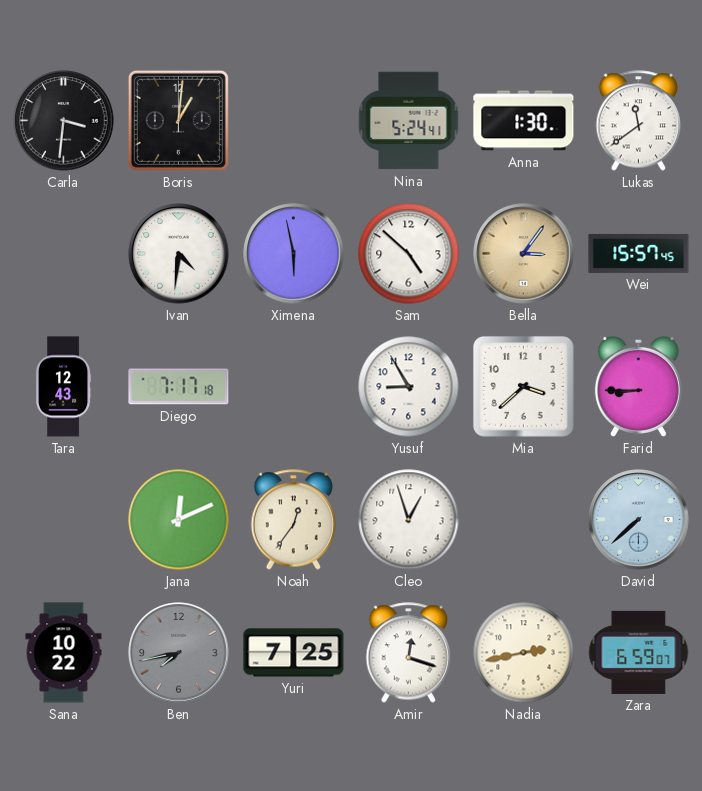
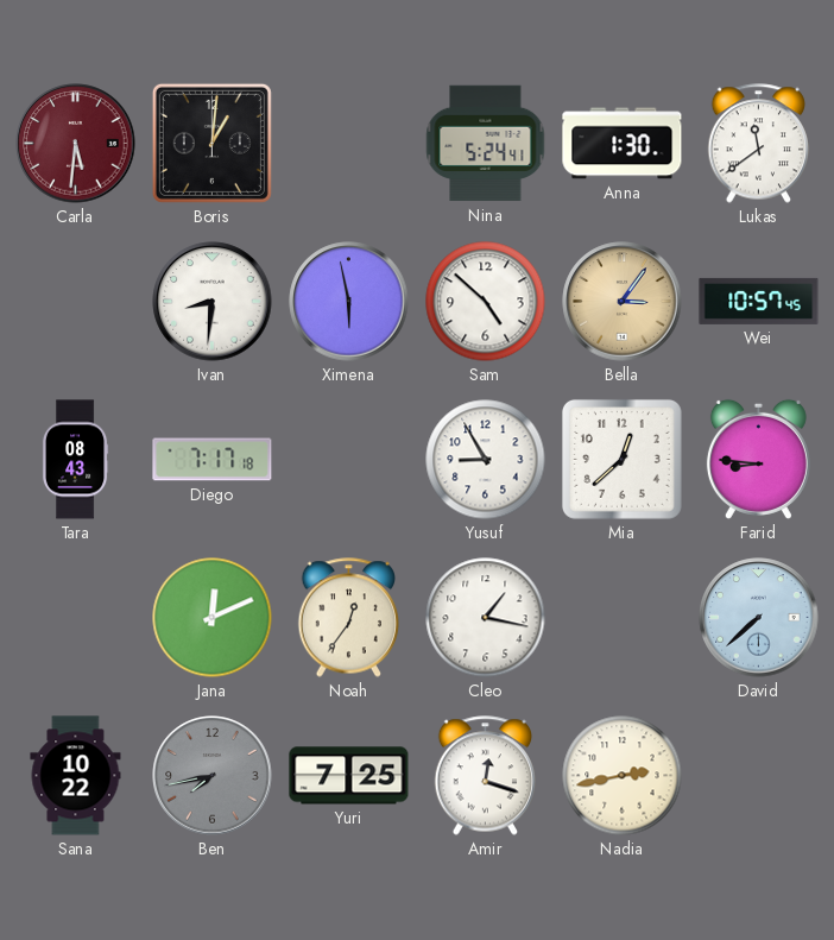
Carla: 3:31 -> 5:31 (76, 144)
Carla dial: black -> burgundy (76, 144)
Ivan: 4:31 -> 8:31 (213, 302)
Wei: 15:57 -> 10:57 (759, 301)
Tara: 12:43 -> 08:43 (75, 460)
Mia: 3:38 -> 12:38 (621, 459)
Farid: 8:45 -> 8:46 (758, 459)
Cleo: 12:57 -> 1:17 (486, 618)
Zara: 6:59 -> none (639, 652)
